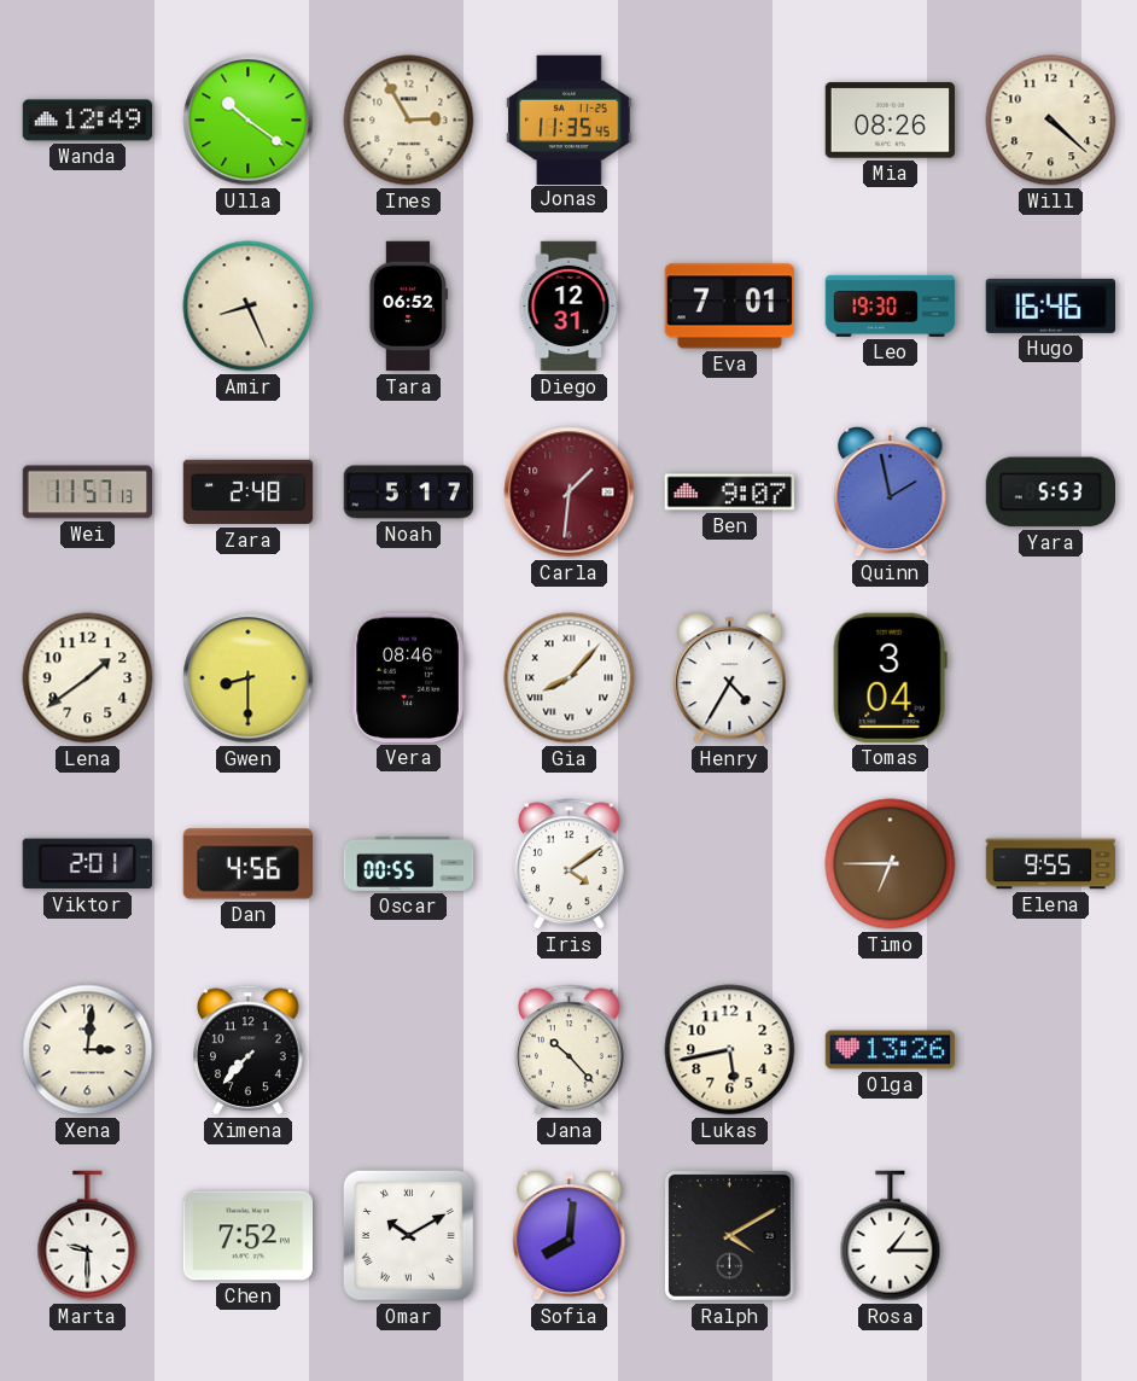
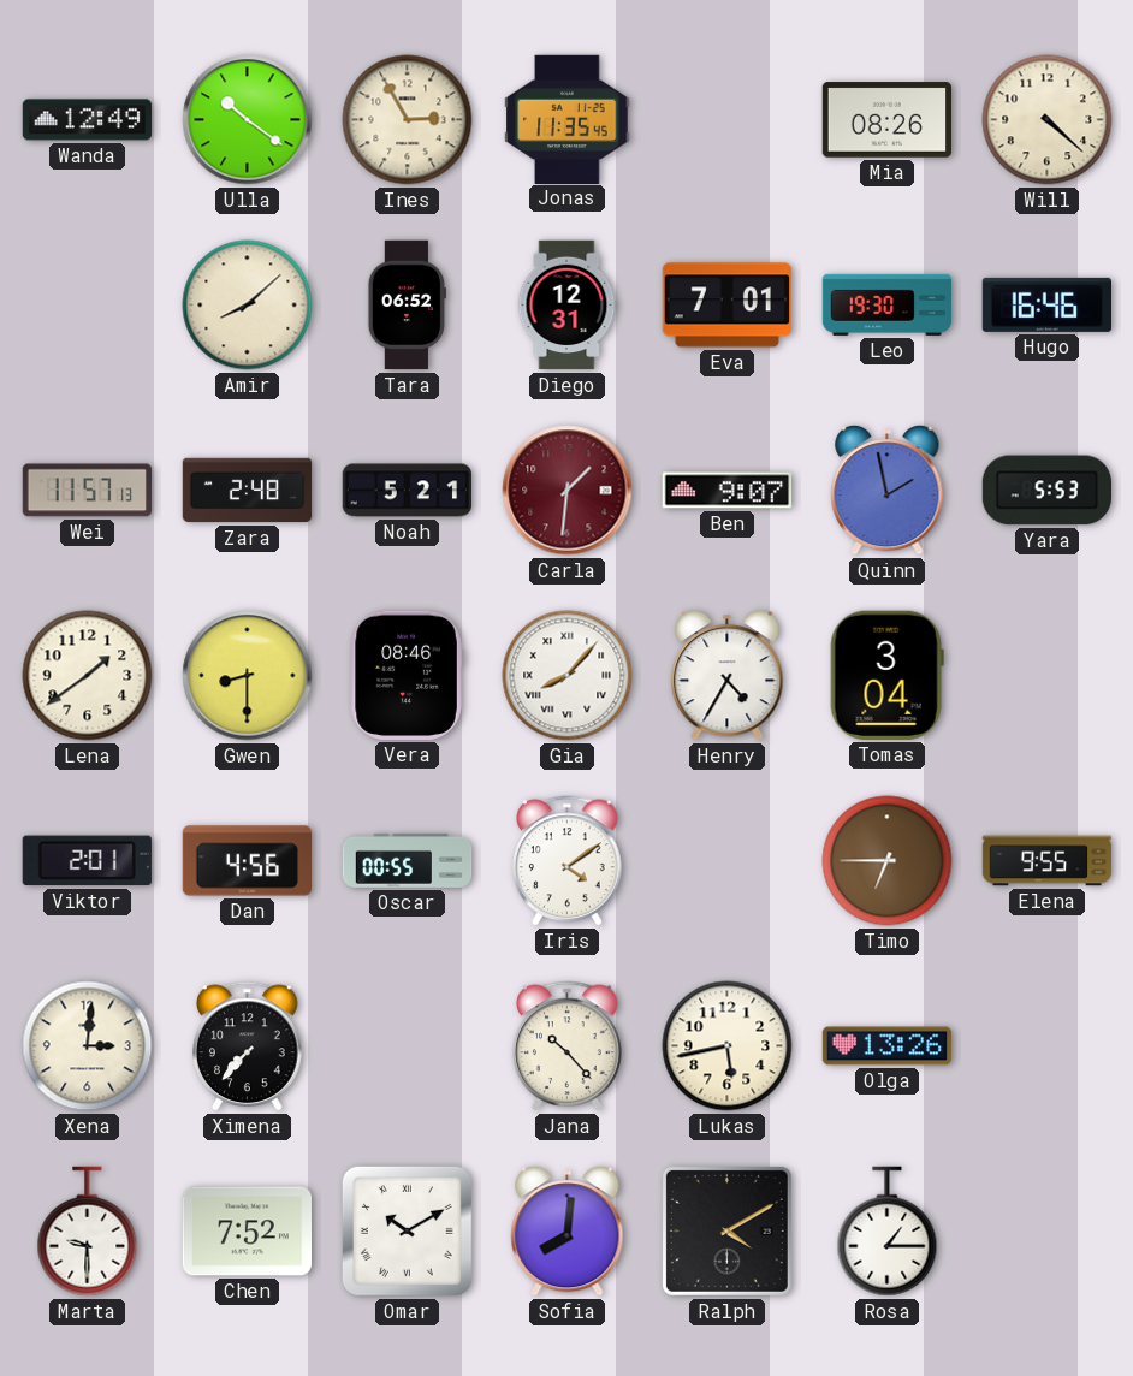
Amir: 8:26 -> 8:08 (248, 306)
Noah: 5:17 -> 5:21 (408, 491)
